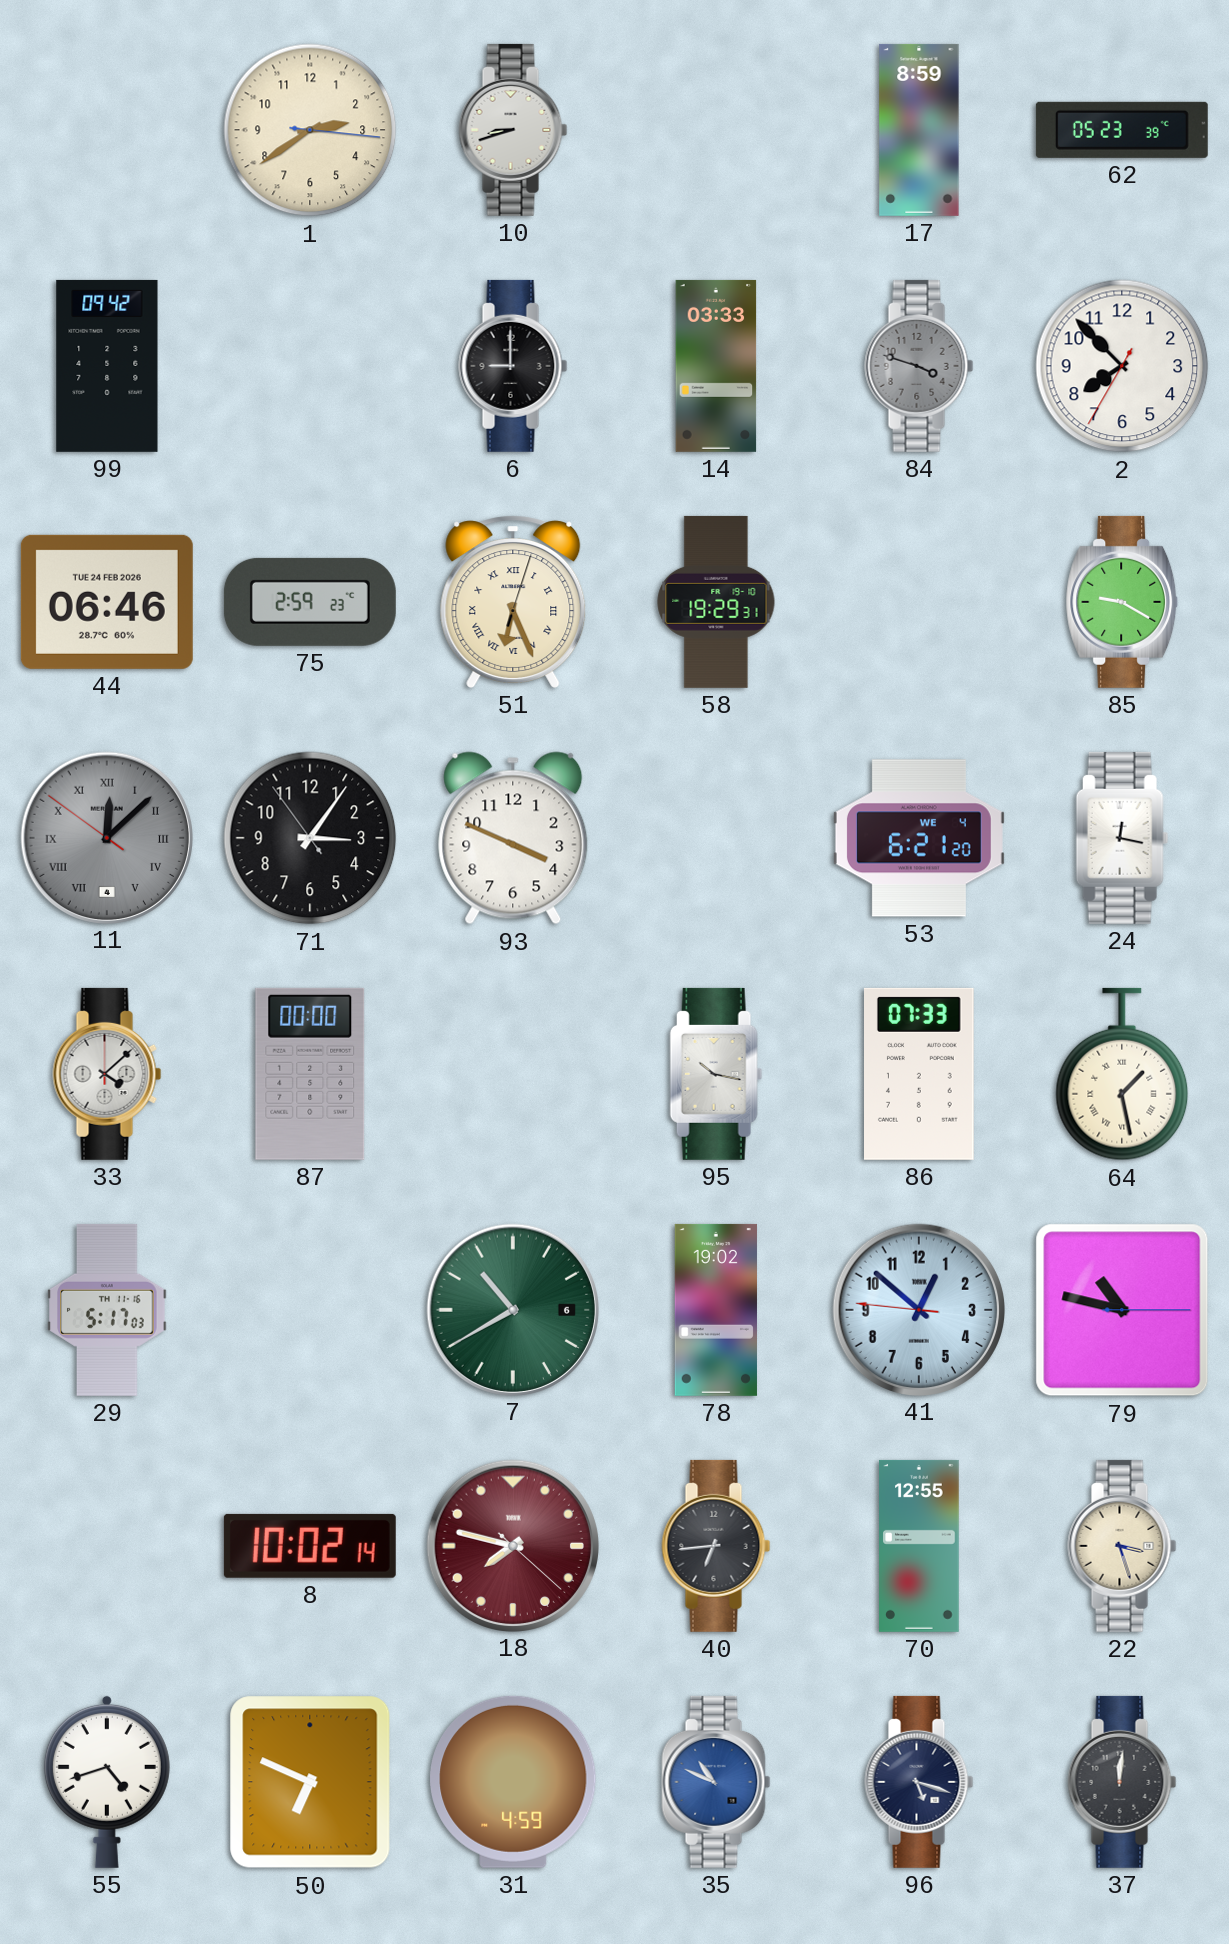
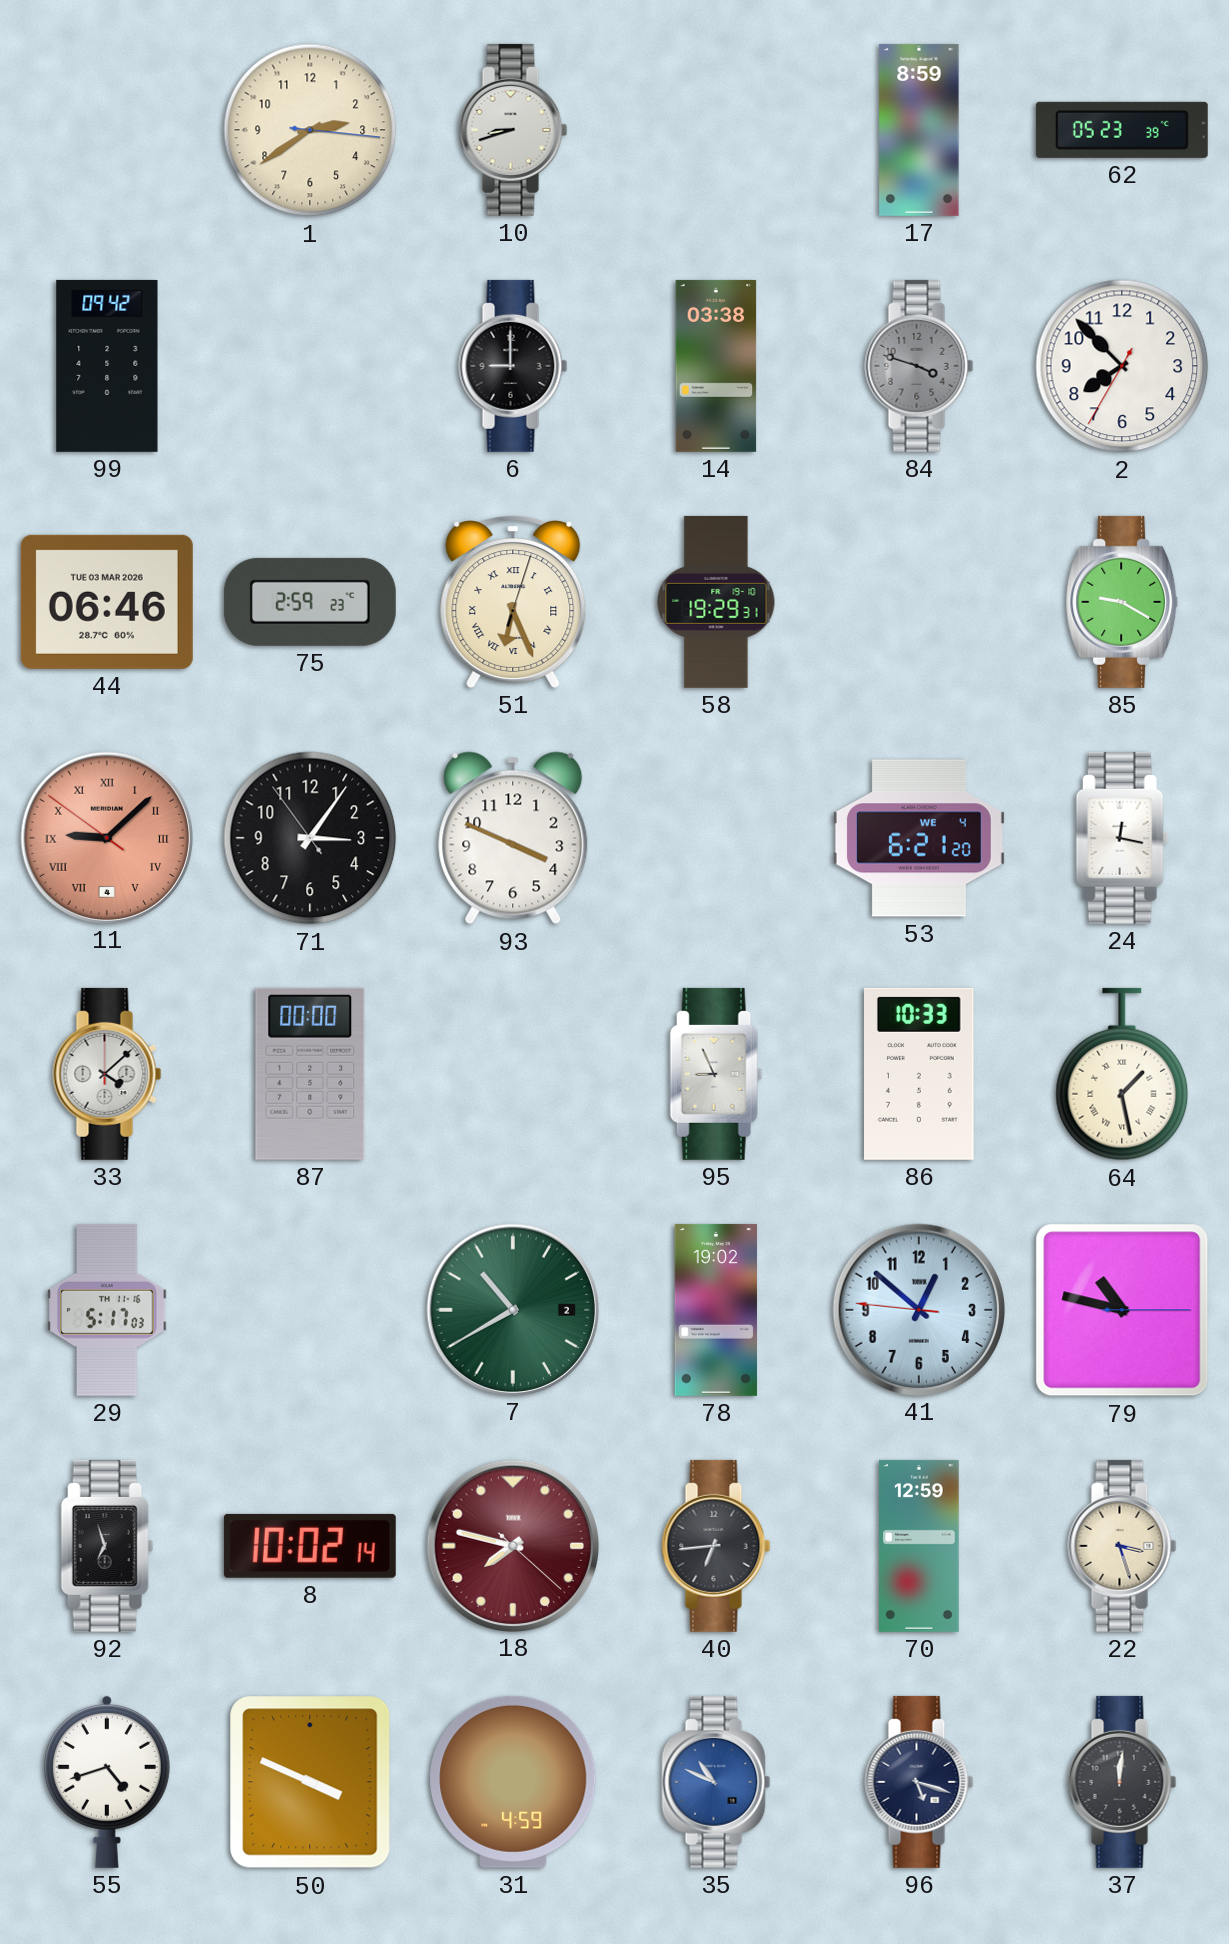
14: 03:33 -> 03:38 (716, 366)
44 date: TUE 24 FEB 2026 -> TUE 03 MAR 2026 (107, 602)
11: 12:07 -> 9:07 (106, 837)
11 dial: grey -> salmon (106, 837)
95: 10:17 -> 8:56 (716, 1074)
86: 07:33 -> 10:33 (920, 1074)
7 date: 6 -> 2 (512, 1309)
92: none -> 6:57 (107, 1546)
70: 12:55 -> 12:59 (919, 1546)
50: 6:49 -> 3:49 (310, 1782)
